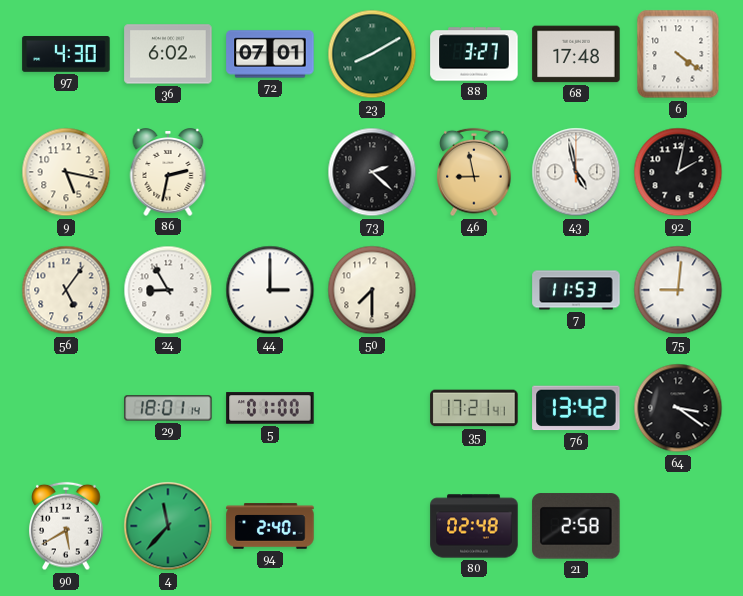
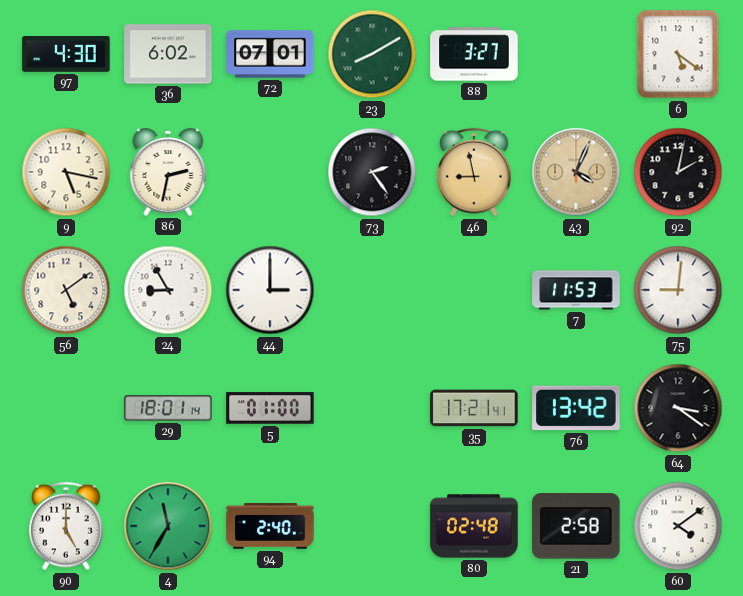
68: 17:48 -> none (576, 54)
6: 4:21 -> 5:21 (678, 54)
73: 2:22 -> 2:24 (372, 172)
43: 4:58 -> 4:04 (576, 172)
43 dial: white -> champagne (576, 172)
56: 5:06 -> 5:09 (66, 290)
50: 7:30 -> none (372, 290)
90: 5:40 -> 5:00 (66, 526)
4: 11:37 -> 11:35 (168, 526)
60: none -> 4:09 (678, 526)
